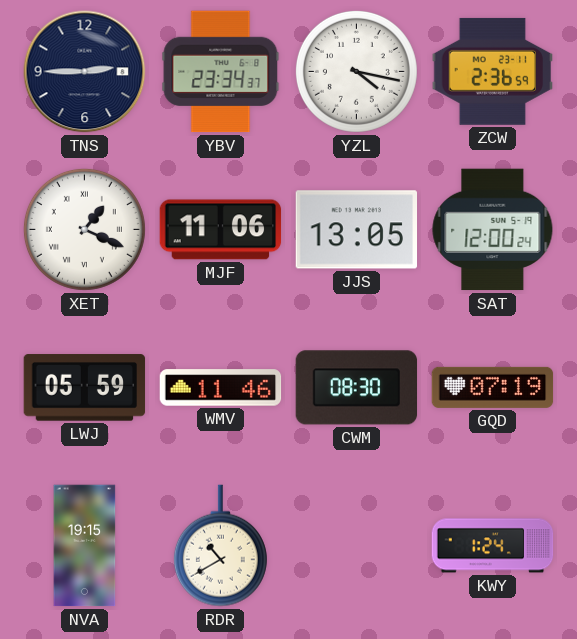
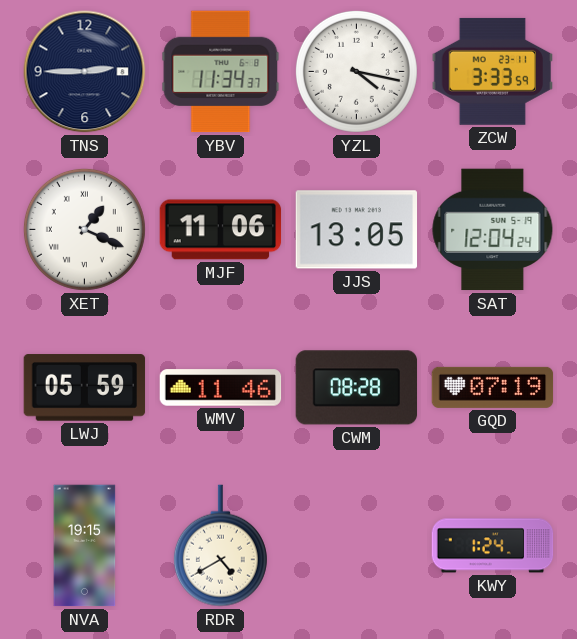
YBV: 23:34 -> 11:34 (221, 72)
ZCW: 2:36 -> 3:33 (493, 71)
SAT: 12:00 -> 12:04 (493, 230)
CWM: 08:30 -> 08:28 (357, 388)
RDR: 10:40 -> 4:40 (220, 546)
